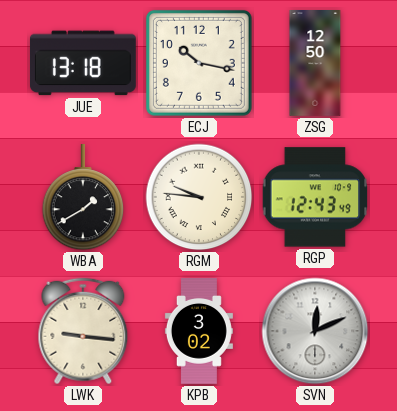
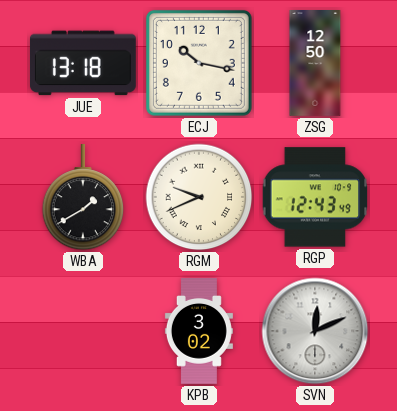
RGM: 9:46 -> 9:41 (199, 197)
LWK: 9:16 -> none (83, 331)
